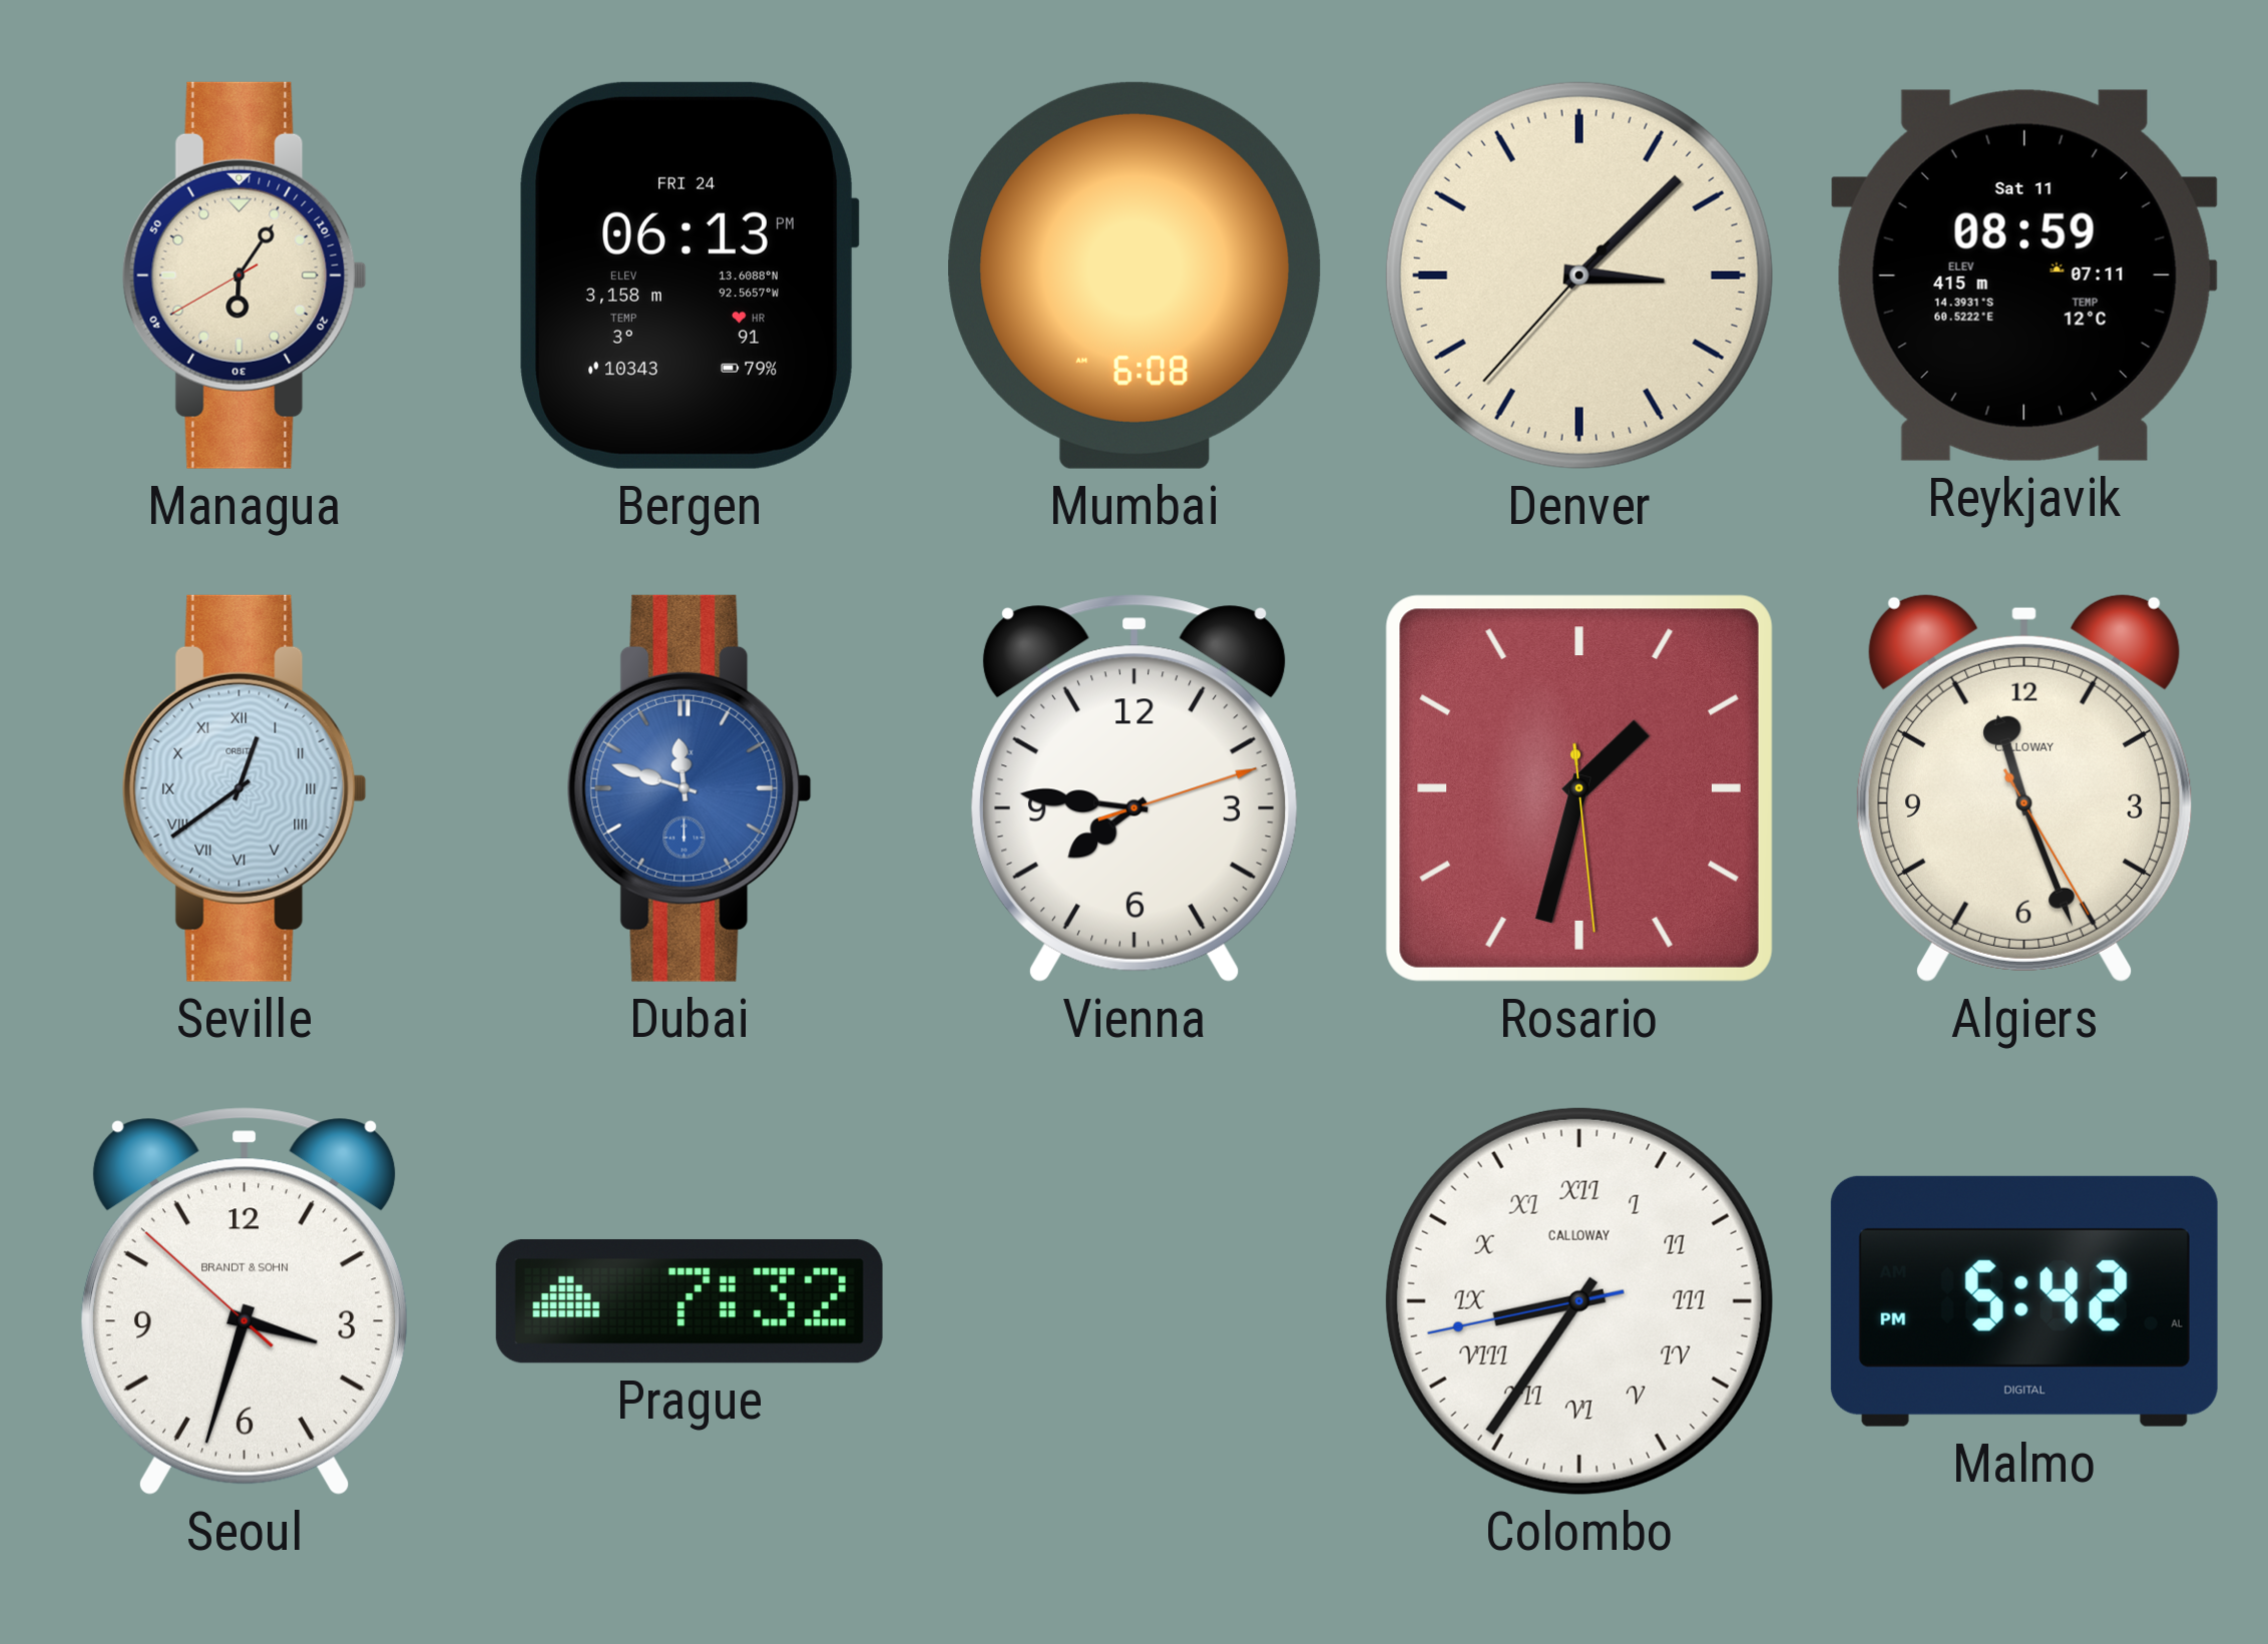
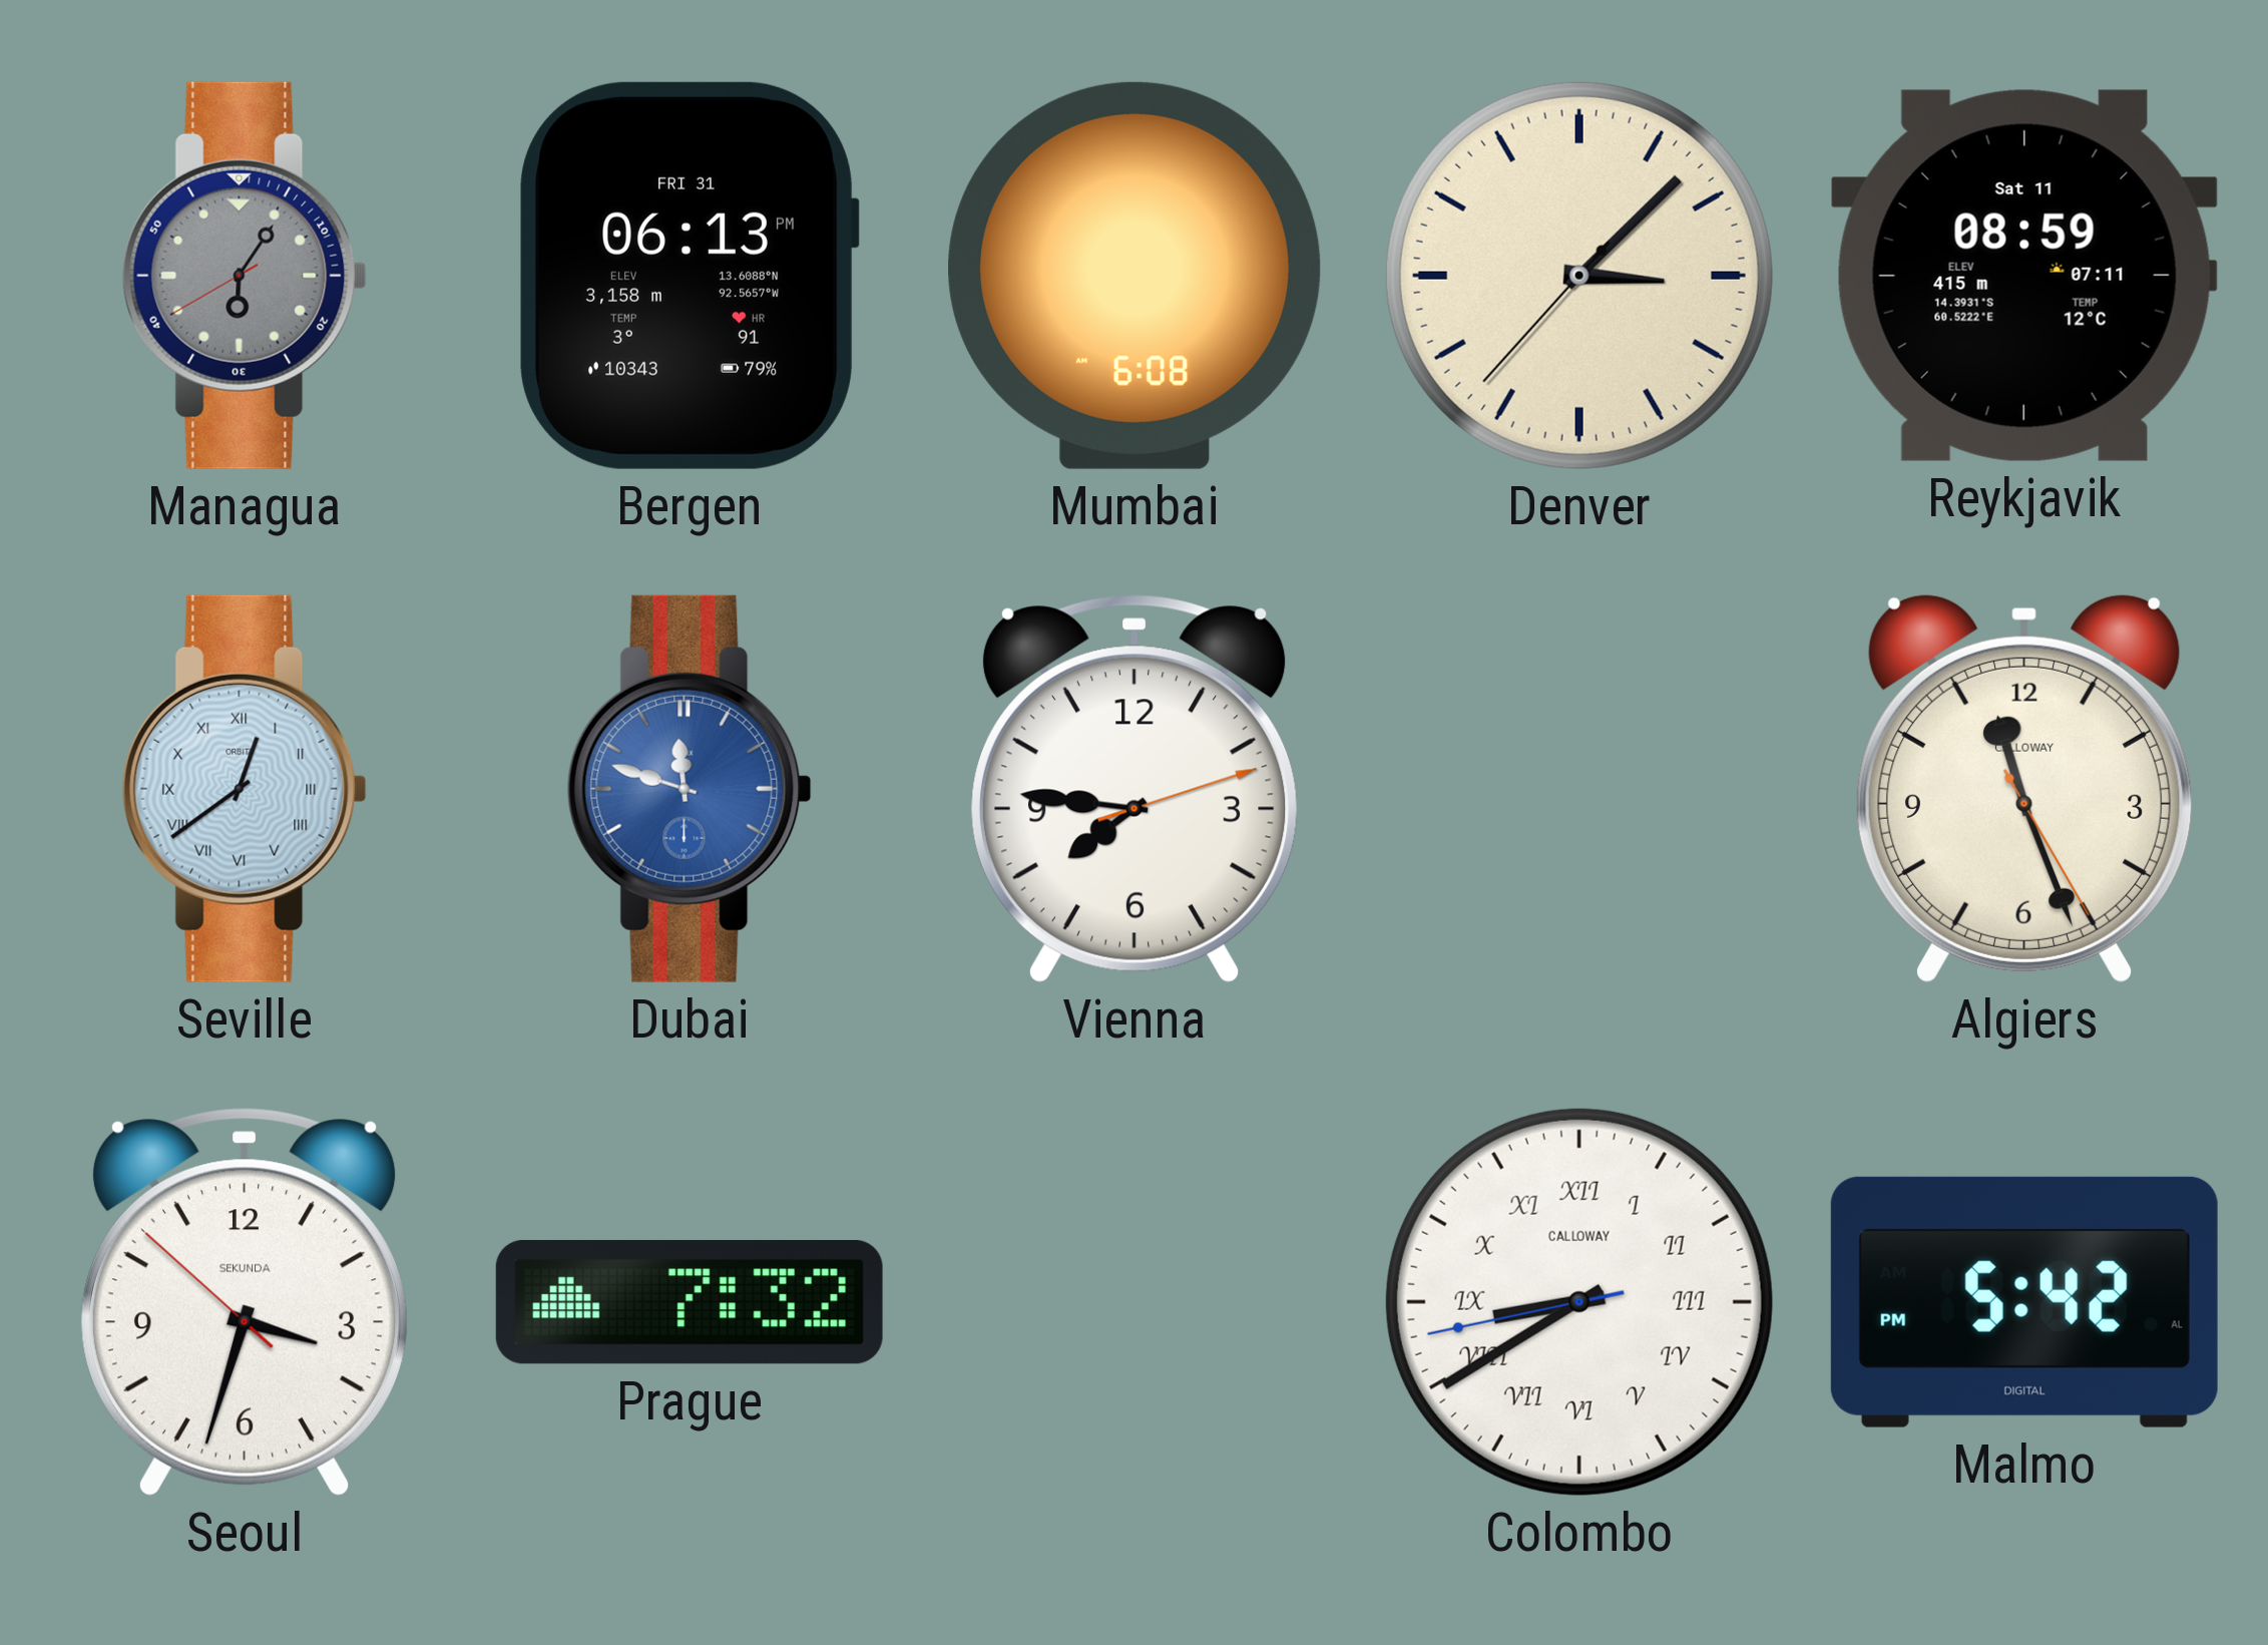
Managua dial: cream -> grey (245, 276)
Bergen date: FRI 24 -> FRI 31 (690, 276)
Rosario: 1:32 -> none (1579, 788)
Seoul brand: BRANDT & SOHN -> SEKUNDA (245, 1302)
Colombo: 8:35 -> 8:39 (1579, 1302)
